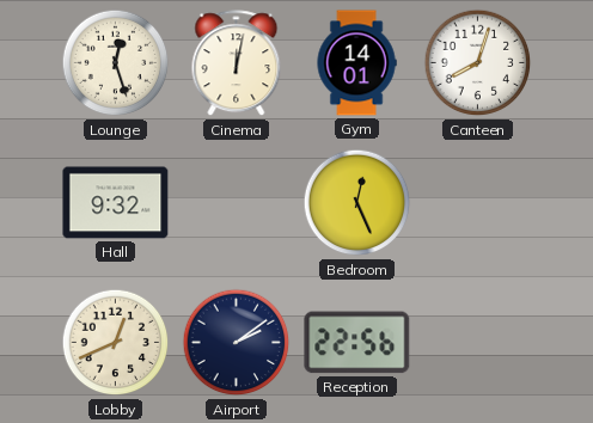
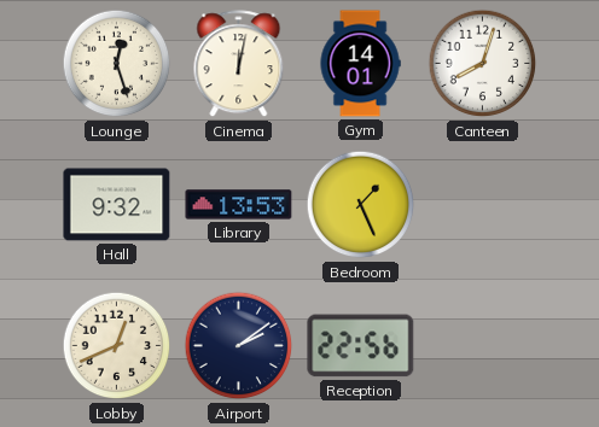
Library: none -> 13:53 (239, 205)
Bedroom: 12:26 -> 1:26 (361, 205)
